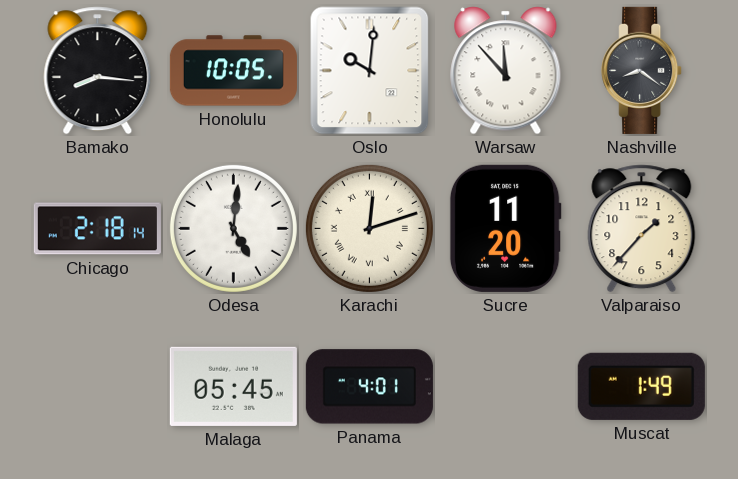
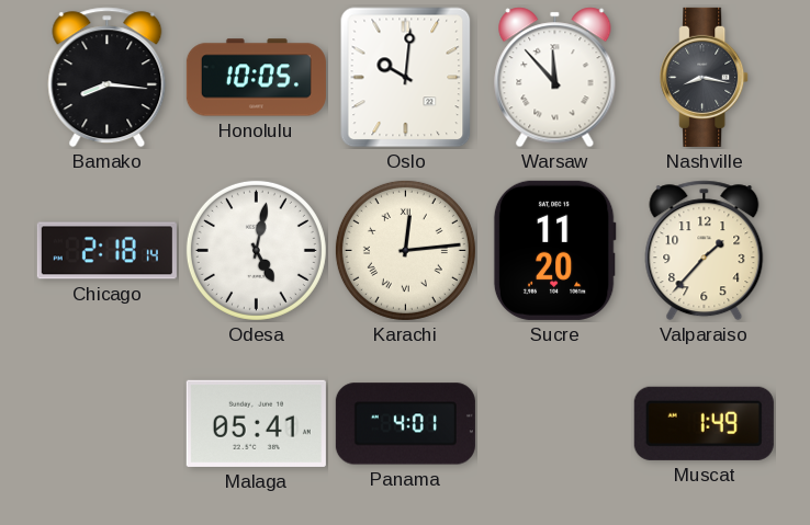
Nashville: 8:21 -> 8:17 (705, 77)
Odesa: 5:01 -> 5:02 (256, 250)
Karachi: 12:12 -> 12:14 (405, 250)
Malaga: 05:45 -> 05:41 (256, 423)
